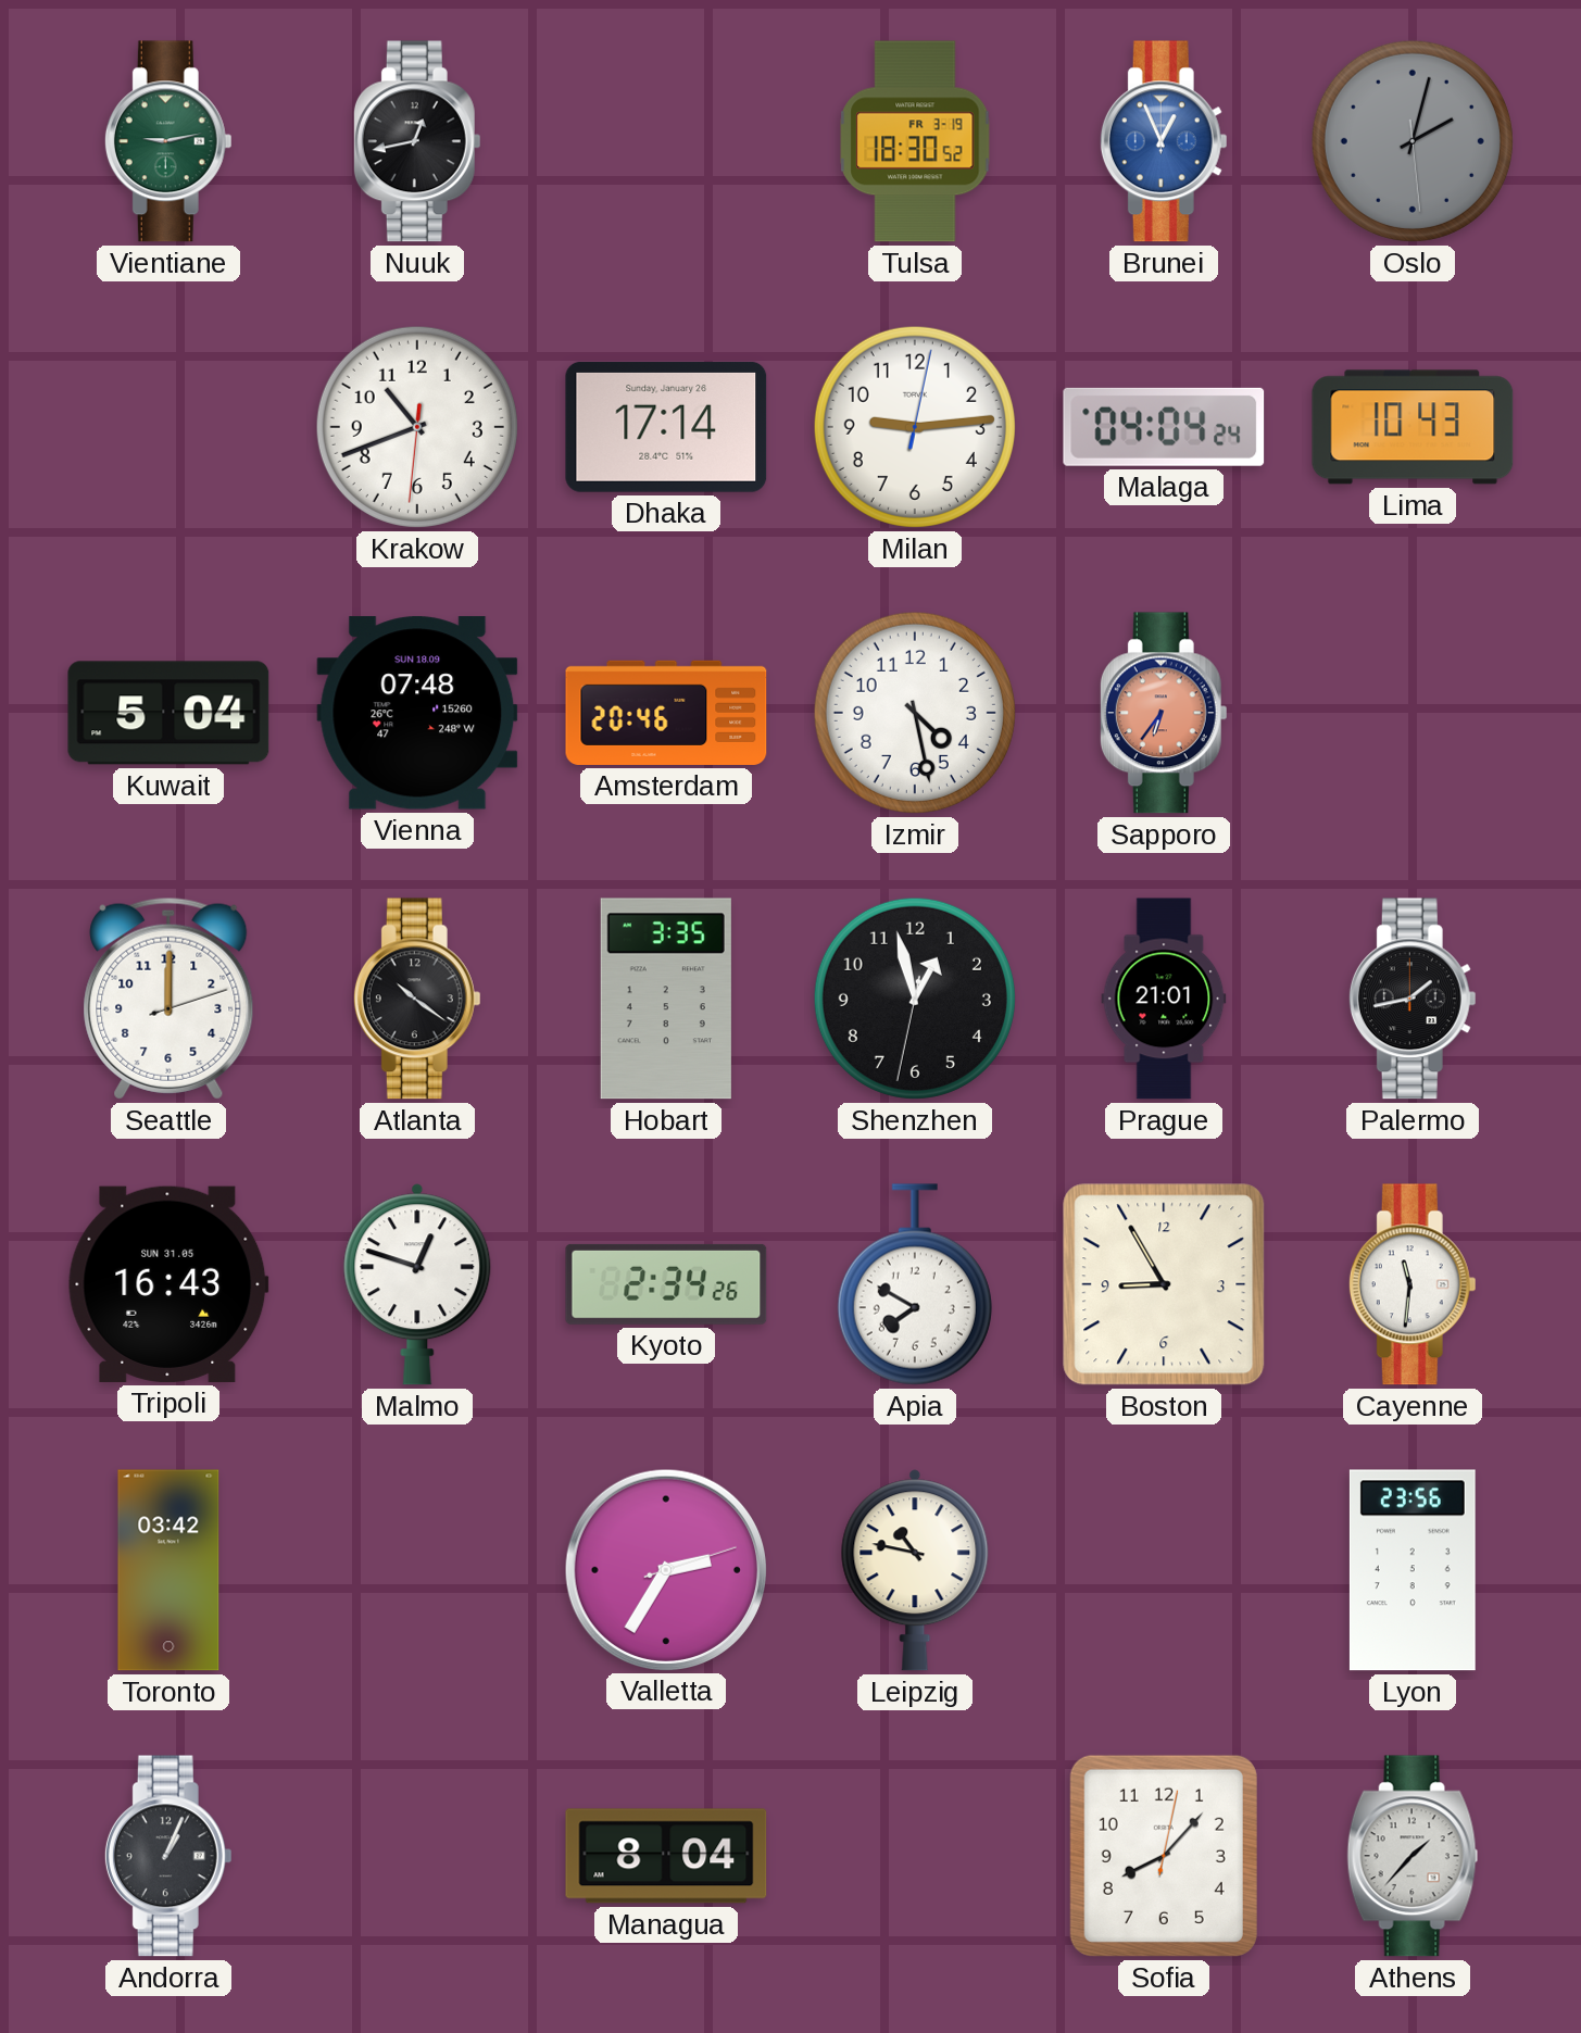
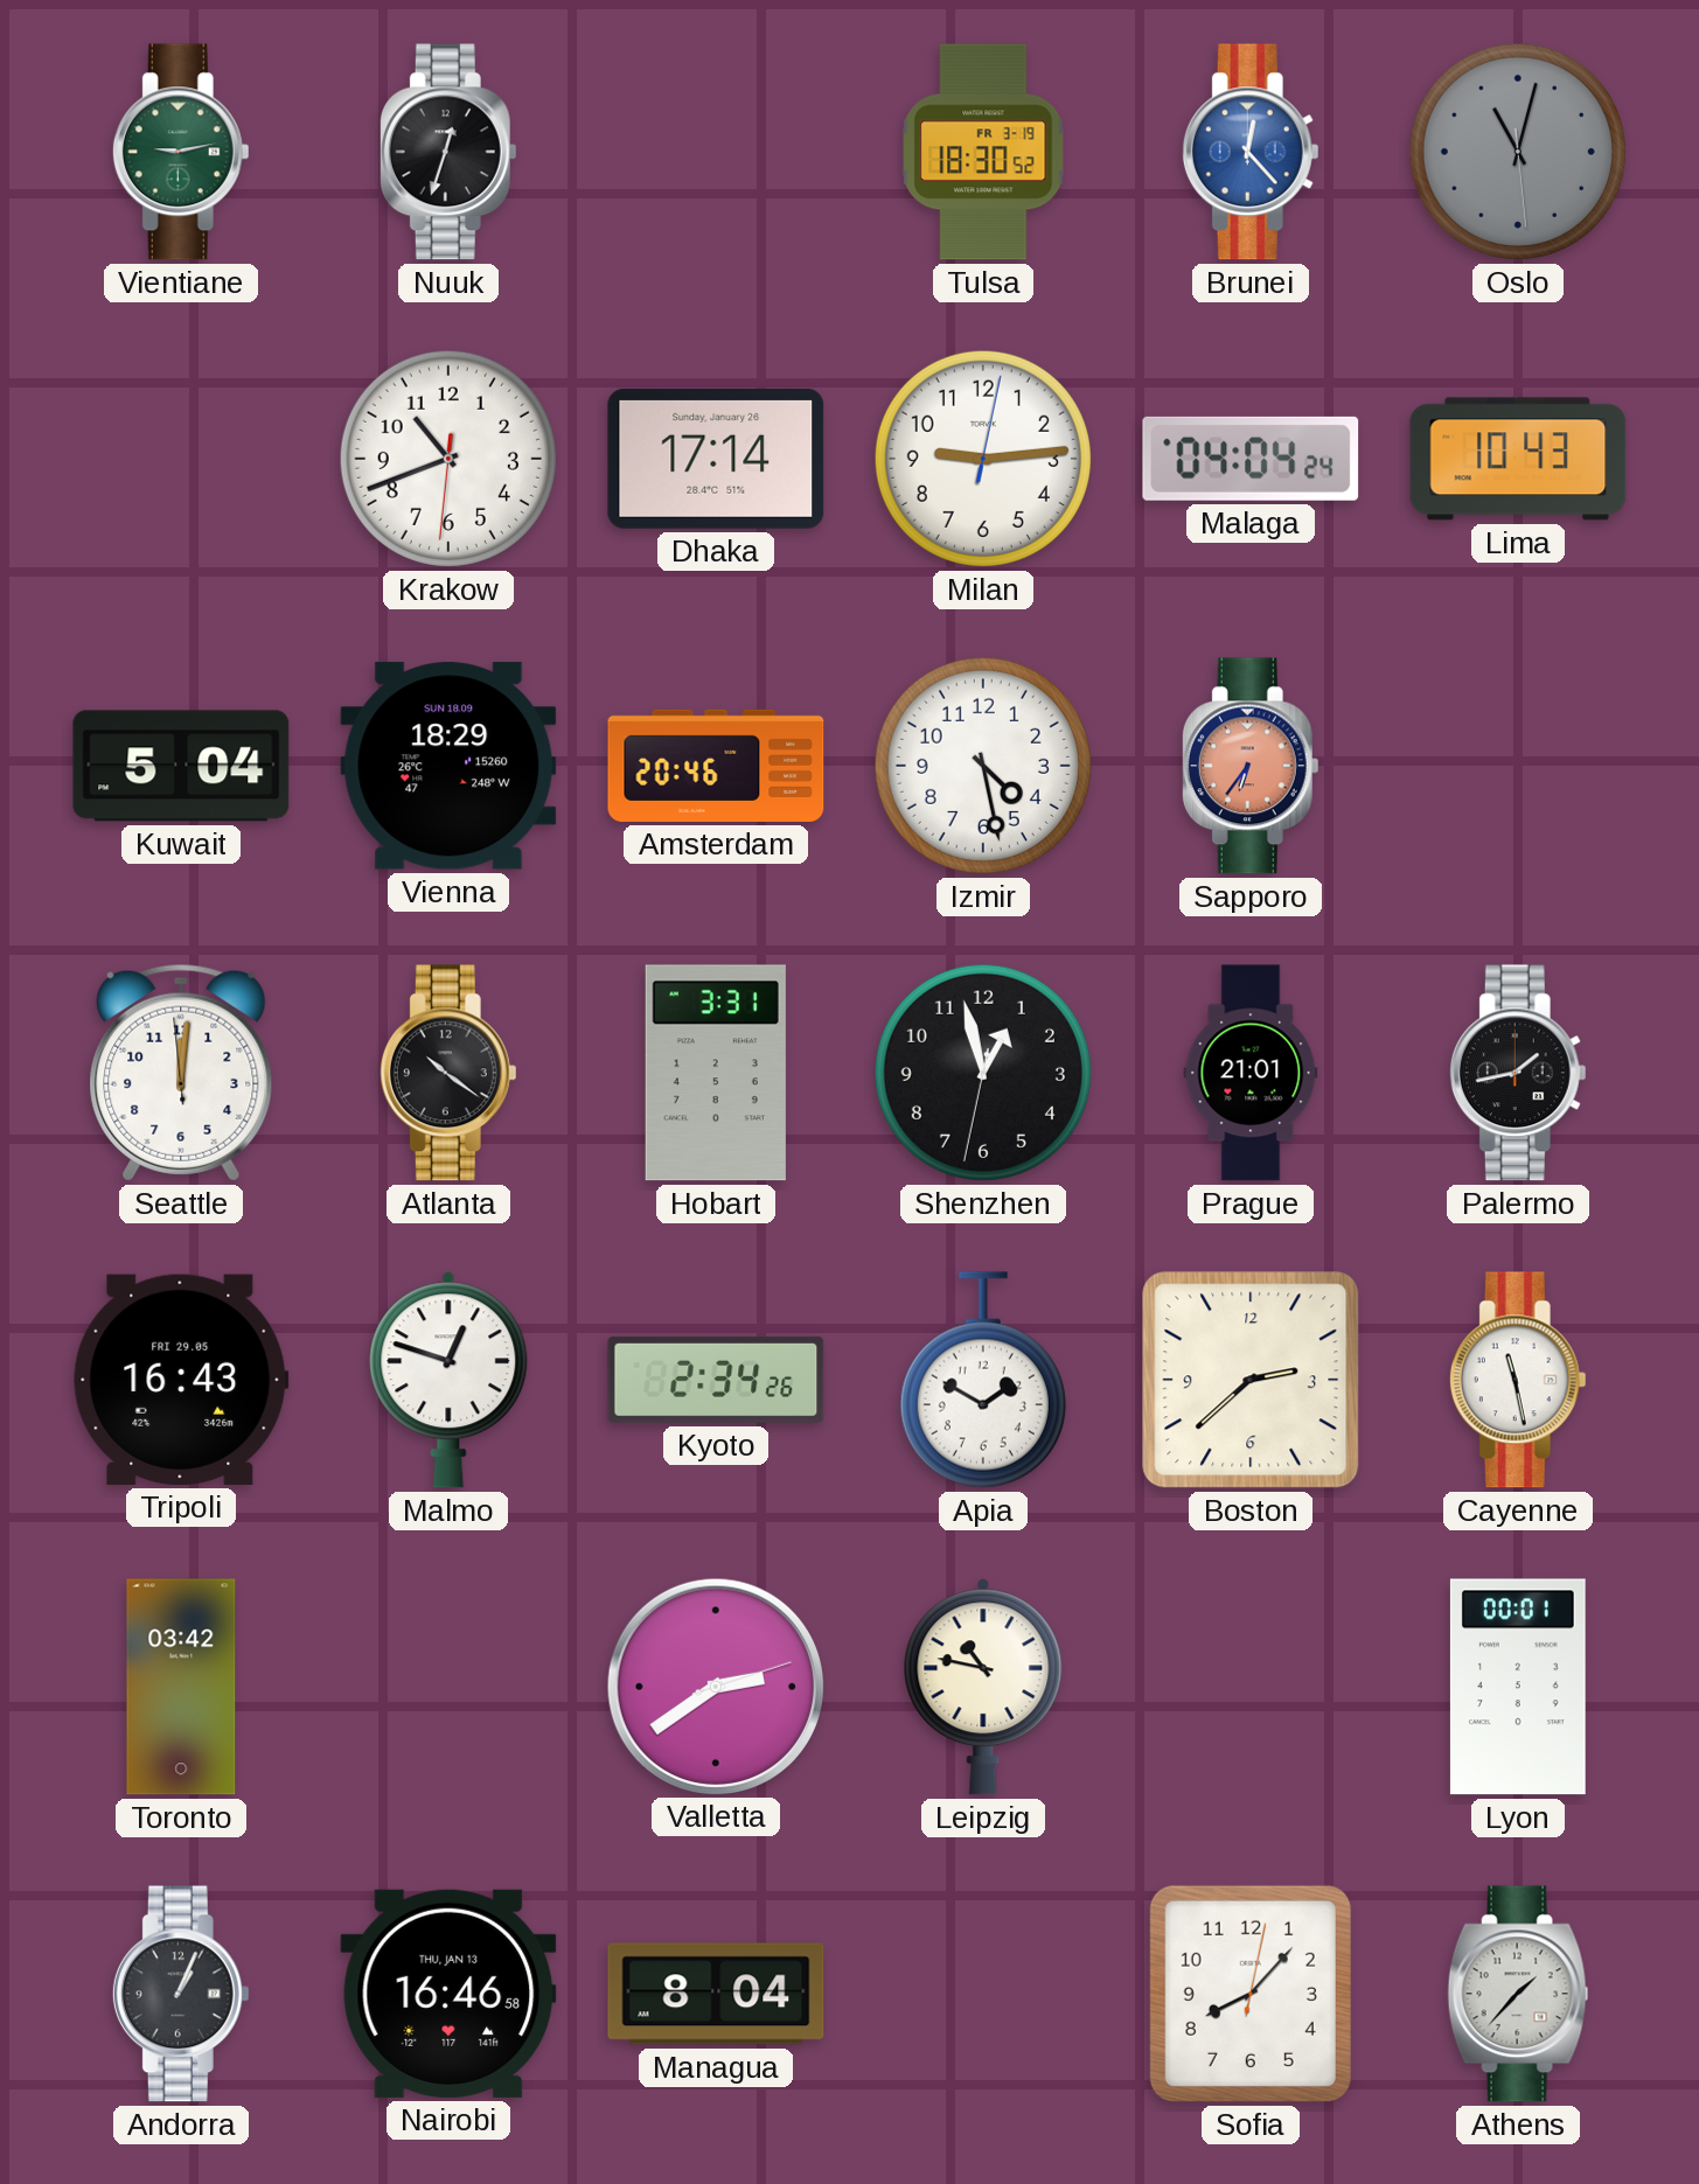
Nuuk: 12:43 -> 12:33 (448, 152)
Brunei: 12:56 -> 12:23 (1251, 152)
Oslo: 2:02 -> 11:02 (1518, 152)
Vienna: 07:48 -> 18:29 (448, 766)
Seattle: 12:00:12 -> 12:00:59 (181, 1073)
Hobart: 3:35 -> 3:31 (716, 1073)
Tripoli date: SUN 31.05 -> FRI 29.05 (181, 1380)
Apia: 7:50 -> 1:50 (983, 1380)
Boston: 8:55 -> 2:38 (1251, 1380)
Cayenne: 11:31 -> 11:28 (1518, 1380)
Valletta: 2:35 -> 2:39 (715, 1686)
Lyon: 23:56 -> 00:01 (1518, 1687)
Nairobi: none -> 16:46 (448, 1994)
